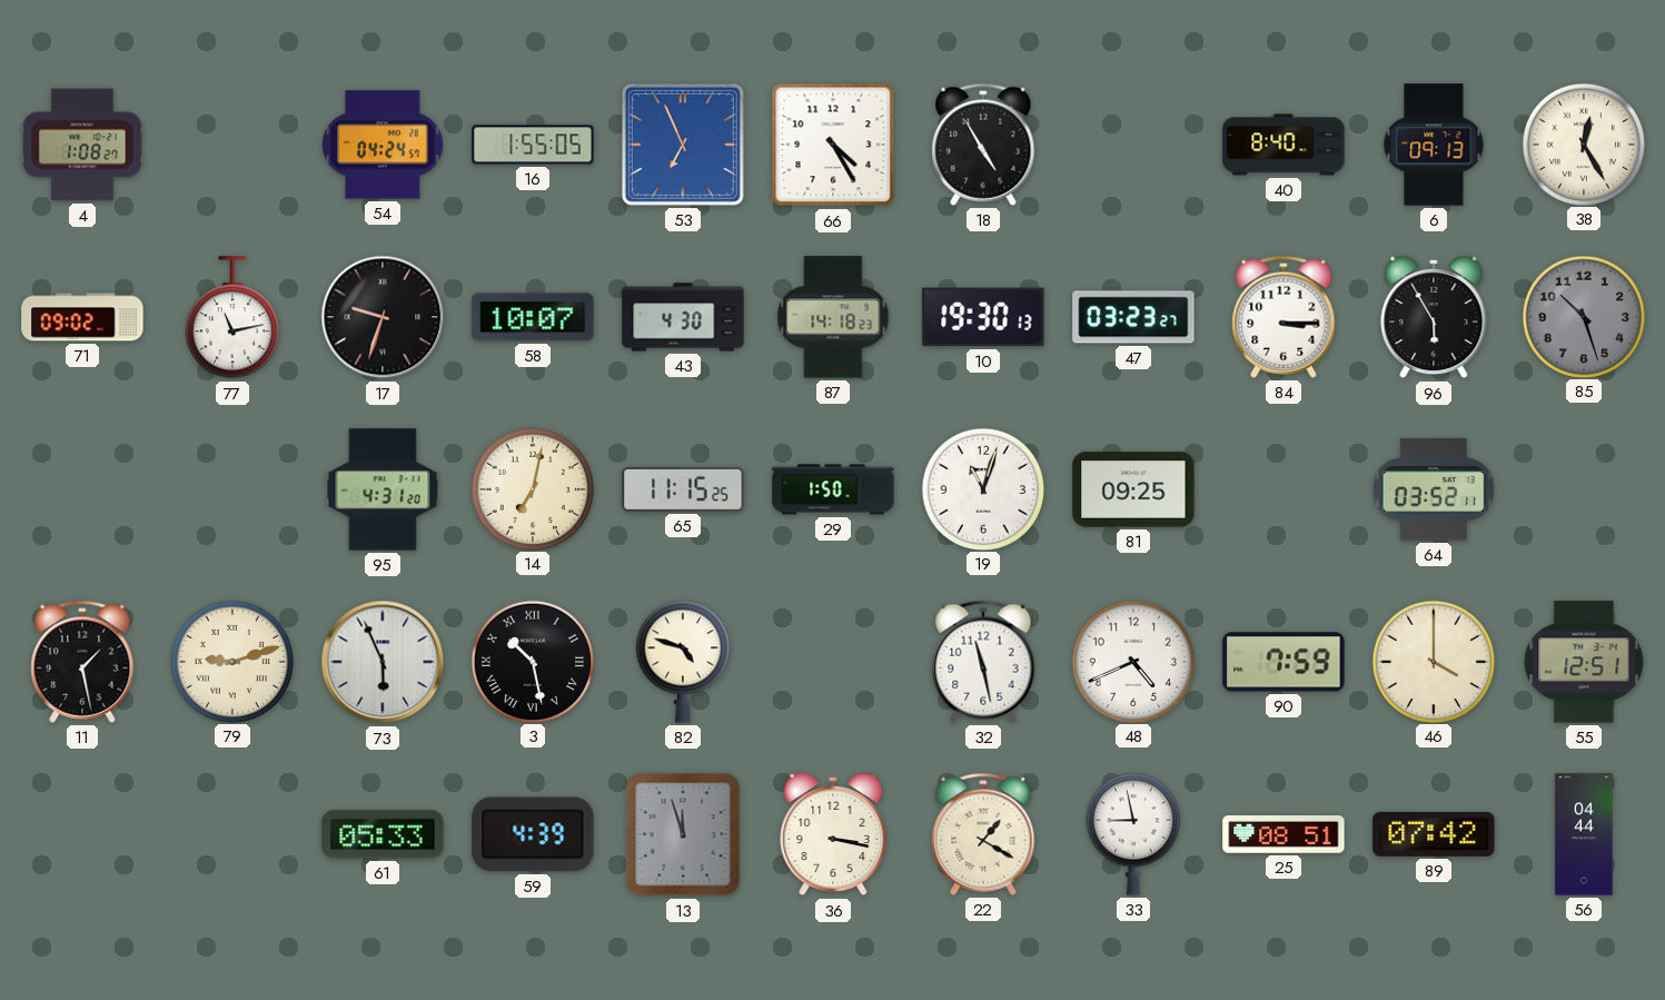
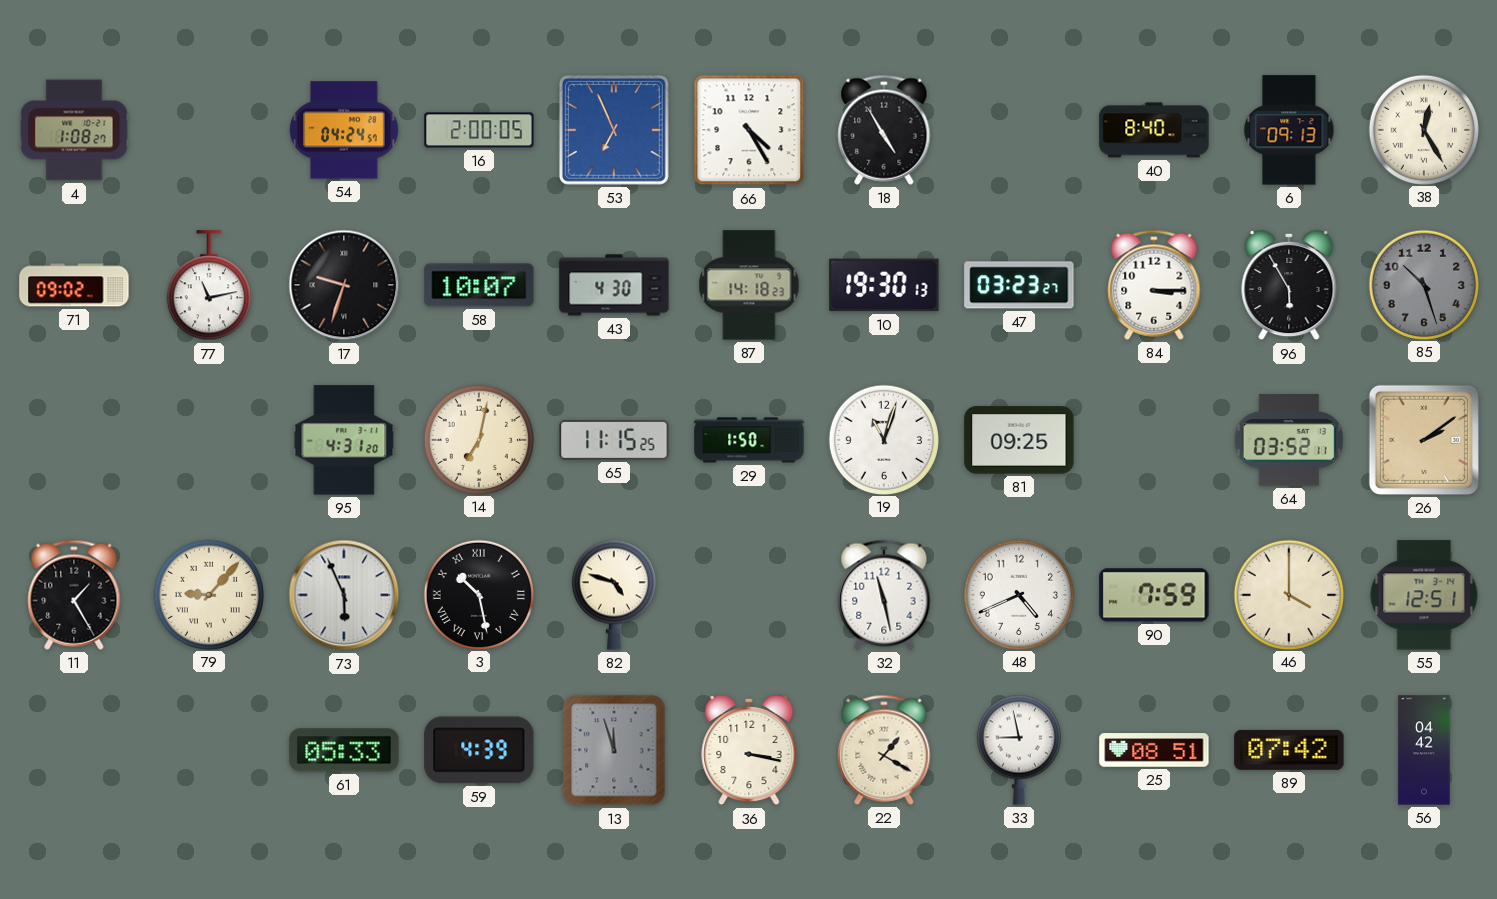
16: 1:55 -> 2:00 (479, 130)
26: none -> 2:09 (1424, 440)
11: 1:28 -> 1:25 (74, 595)
79: 9:12 -> 9:07 (208, 594)
56: 04:44 -> 04:42 (1424, 750)
